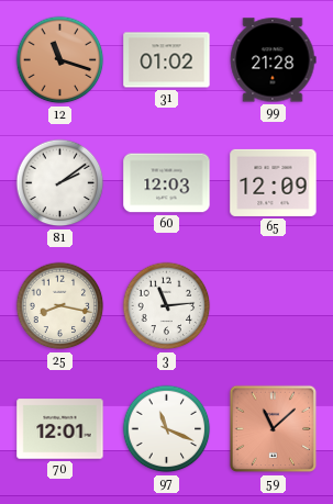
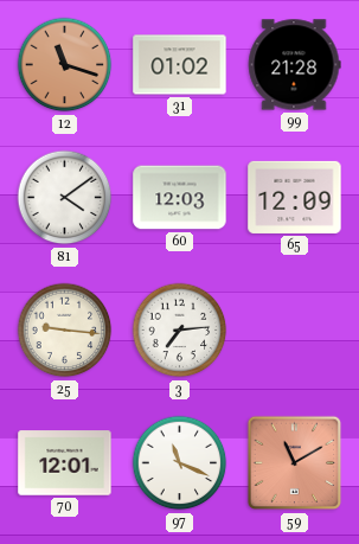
81: 2:09 -> 4:09 (65, 198)
25: 8:17 -> 9:16 (65, 331)
3: 11:14 -> 7:14 (180, 331)
59: 11:08 -> 11:10 (295, 463)
